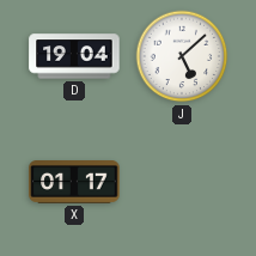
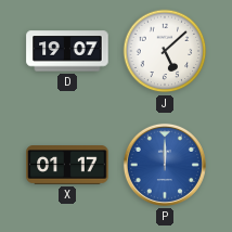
D: 19:04 -> 19:07 (67, 51)
P: none -> 12:00 (165, 165)
